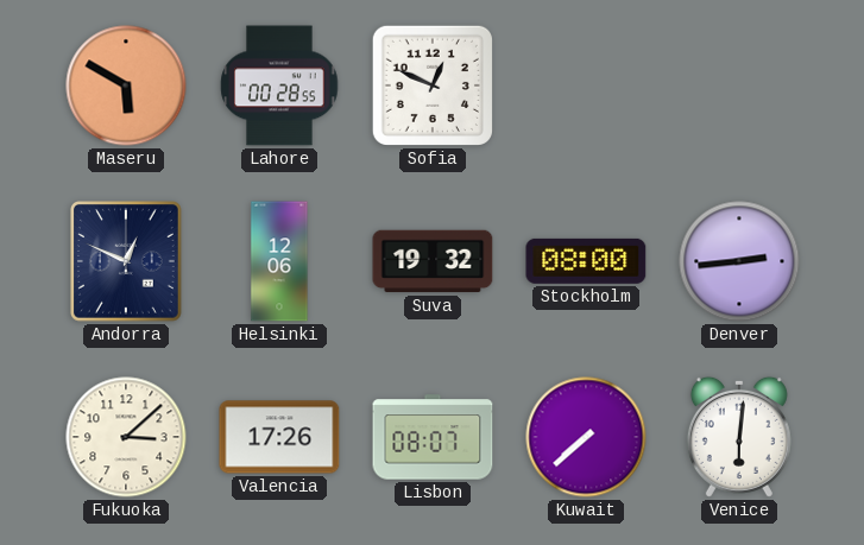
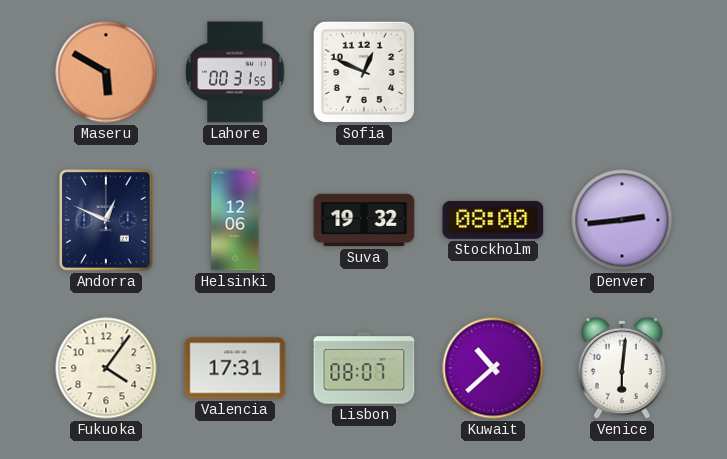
Lahore: 00:28 -> 00:31 (235, 72)
Fukuoka: 3:08 -> 4:06 (106, 368)
Valencia: 17:26 -> 17:31 (235, 368)
Kuwait: 7:38 -> 10:38 (493, 368)
